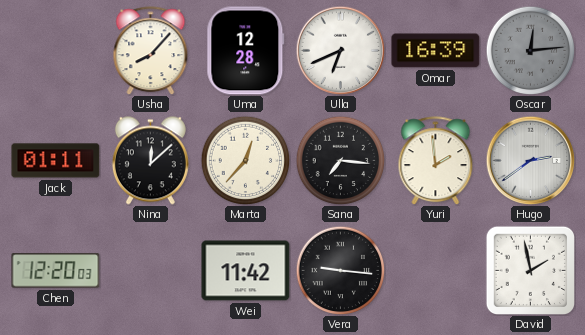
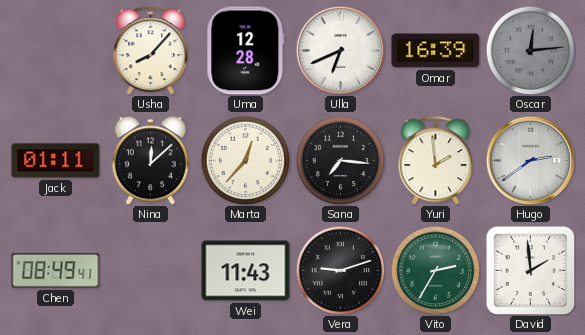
Chen: 12:20 -> 08:49 (56, 271)
Wei: 11:42 -> 11:43 (246, 271)
Vera: 9:16 -> 9:12 (340, 270)
Vito: none -> 2:35 (435, 270)
David: 1:58 -> 1:59 (530, 270)
